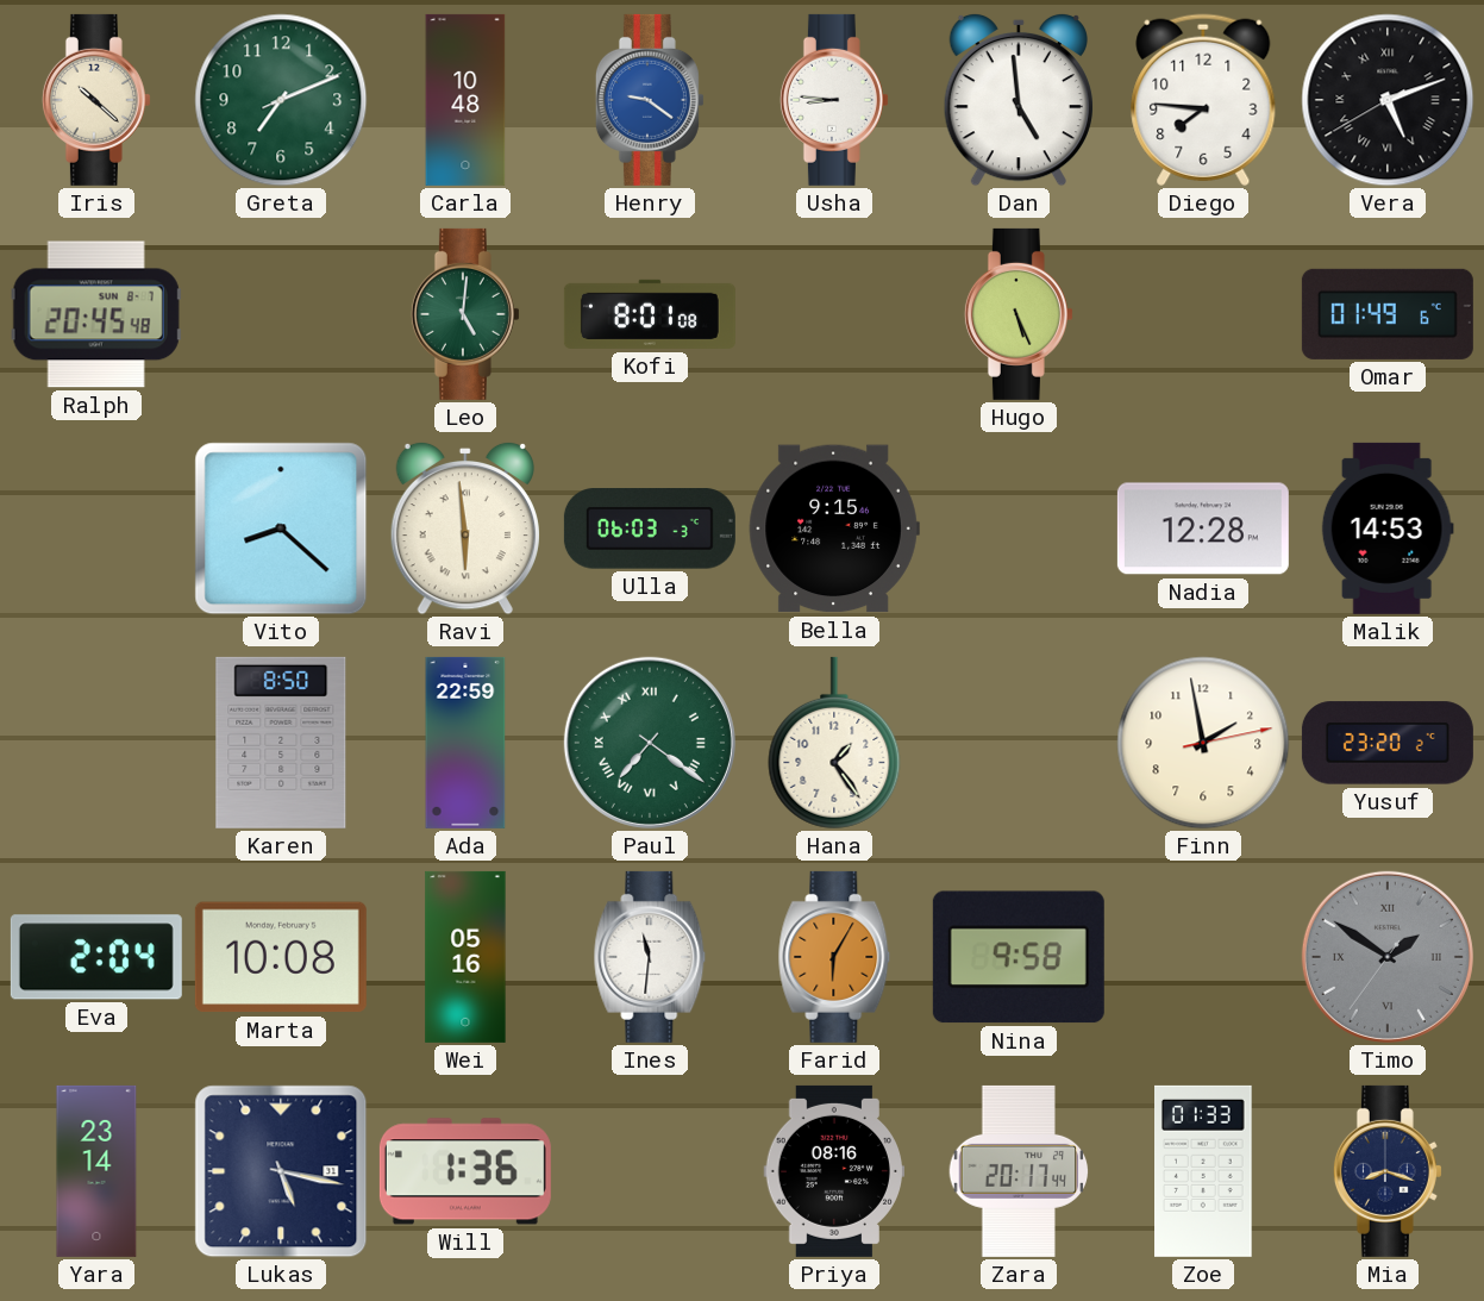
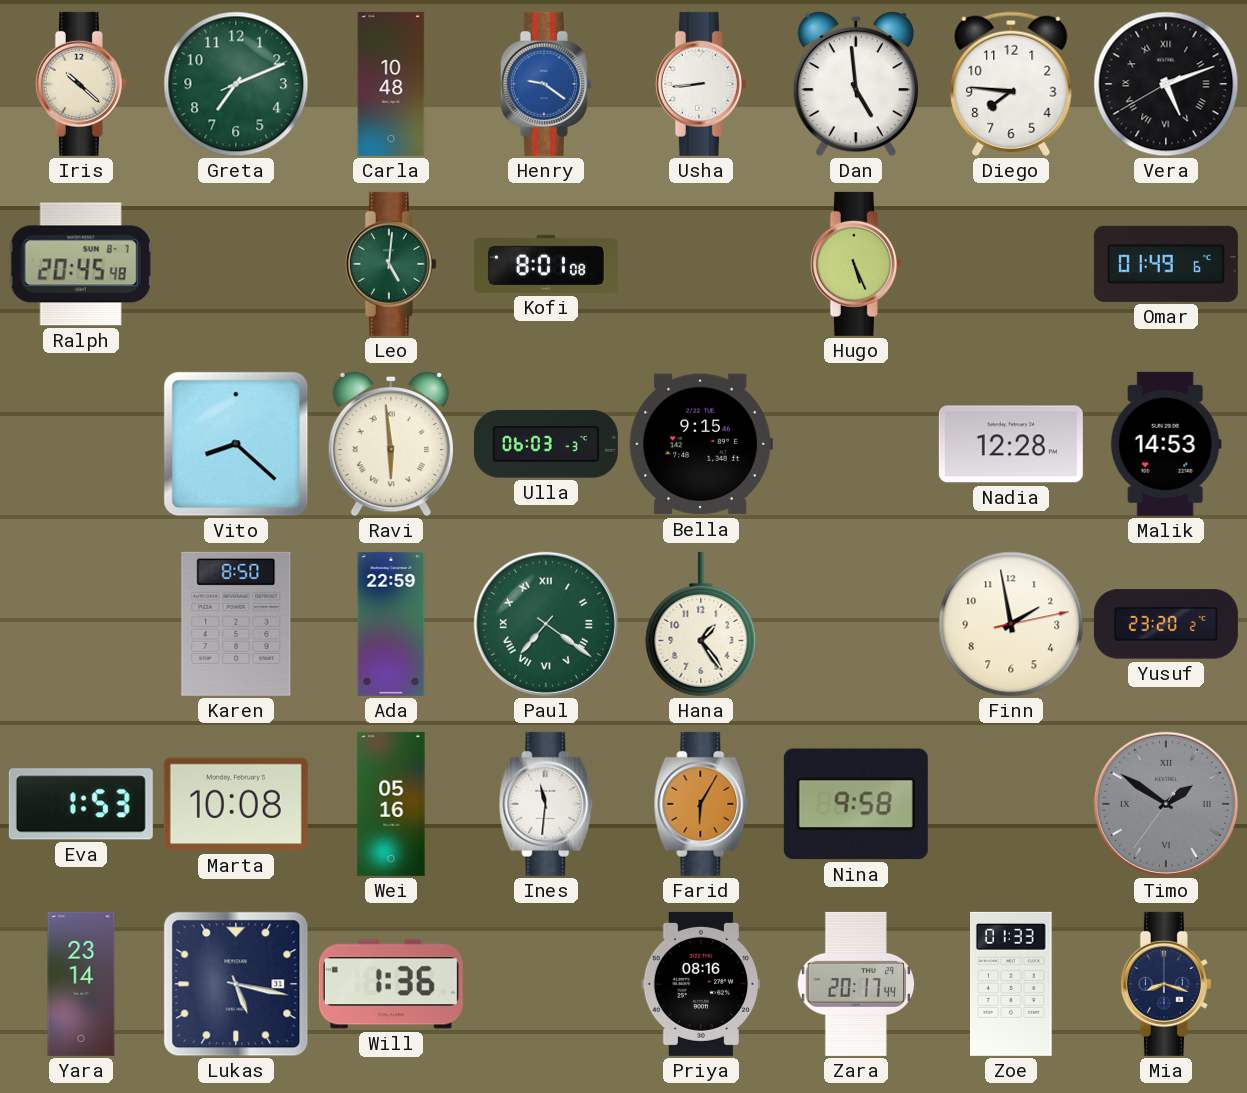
Usha: 8:46 -> 8:44 (701, 84)
Eva: 2:04 -> 1:53 (81, 804)
